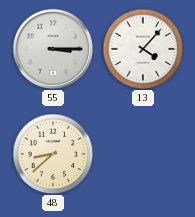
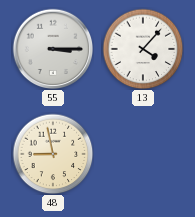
48: 8:38 -> 8:58 (53, 154)
